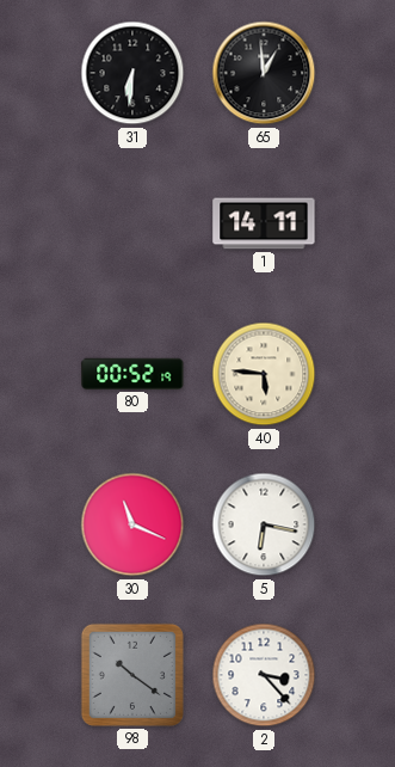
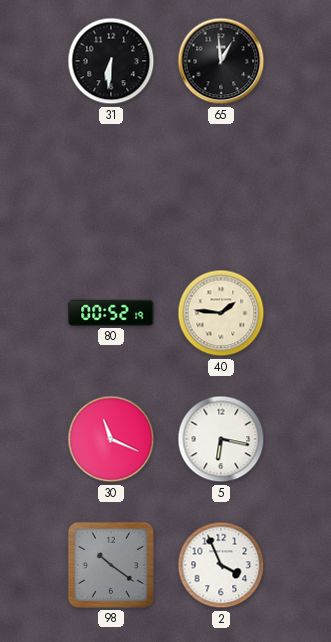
1: 14:11 -> none (264, 223)
40: 5:46 -> 1:46 (221, 313)
2: 3:23 -> 3:56 (221, 565)
